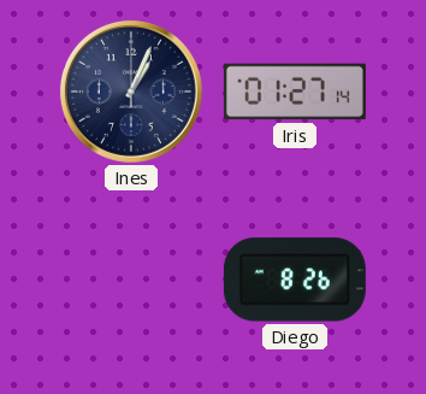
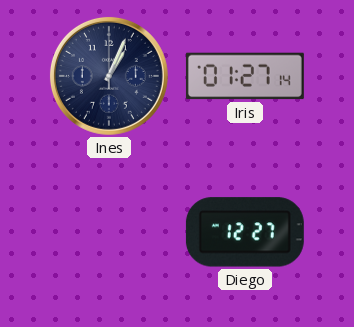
Diego: 8:26 -> 12:27 (245, 232)
